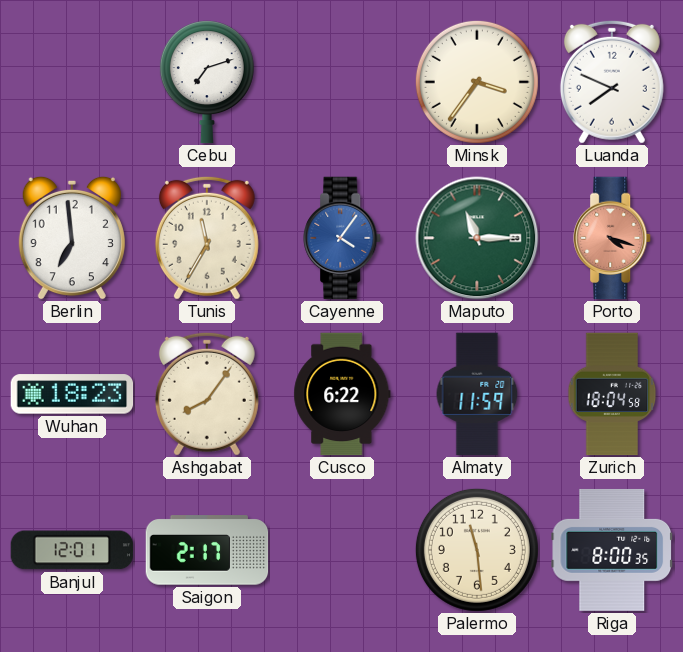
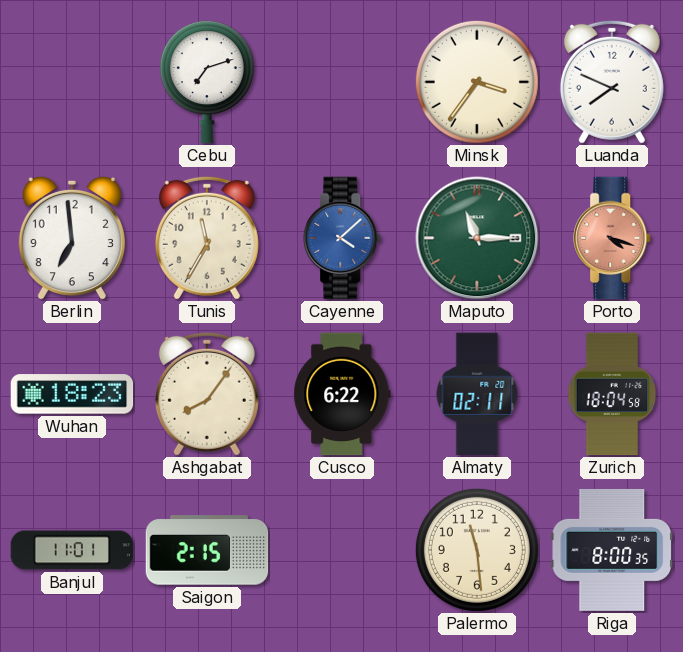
Cayenne: 4:06 -> 4:08 (343, 238)
Almaty: 11:59 -> 02:11 (477, 394)
Banjul: 12:01 -> 11:01 (72, 550)
Saigon: 2:17 -> 2:15 (207, 550)
